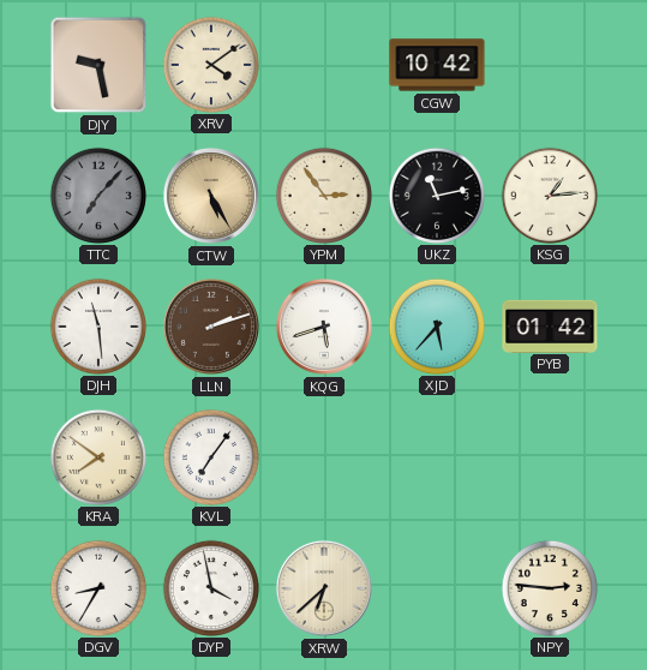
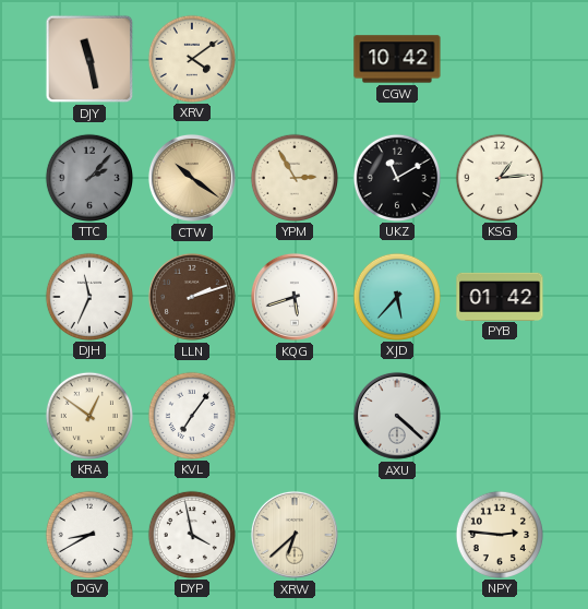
DJY: 9:28 -> 11:28 (89, 59)
TTC: 7:07 -> 2:07 (88, 177)
CTW: 5:25 -> 10:21 (192, 178)
YPM: 2:54 -> 2:55 (293, 177)
UKZ: 11:13 -> 11:10 (396, 177)
DJH: 11:29 -> 11:34 (88, 296)
KRA: 7:51 -> 12:51 (88, 415)
AXU: none -> 4:22 (397, 416)
DGV: 8:35 -> 8:40 (88, 534)
